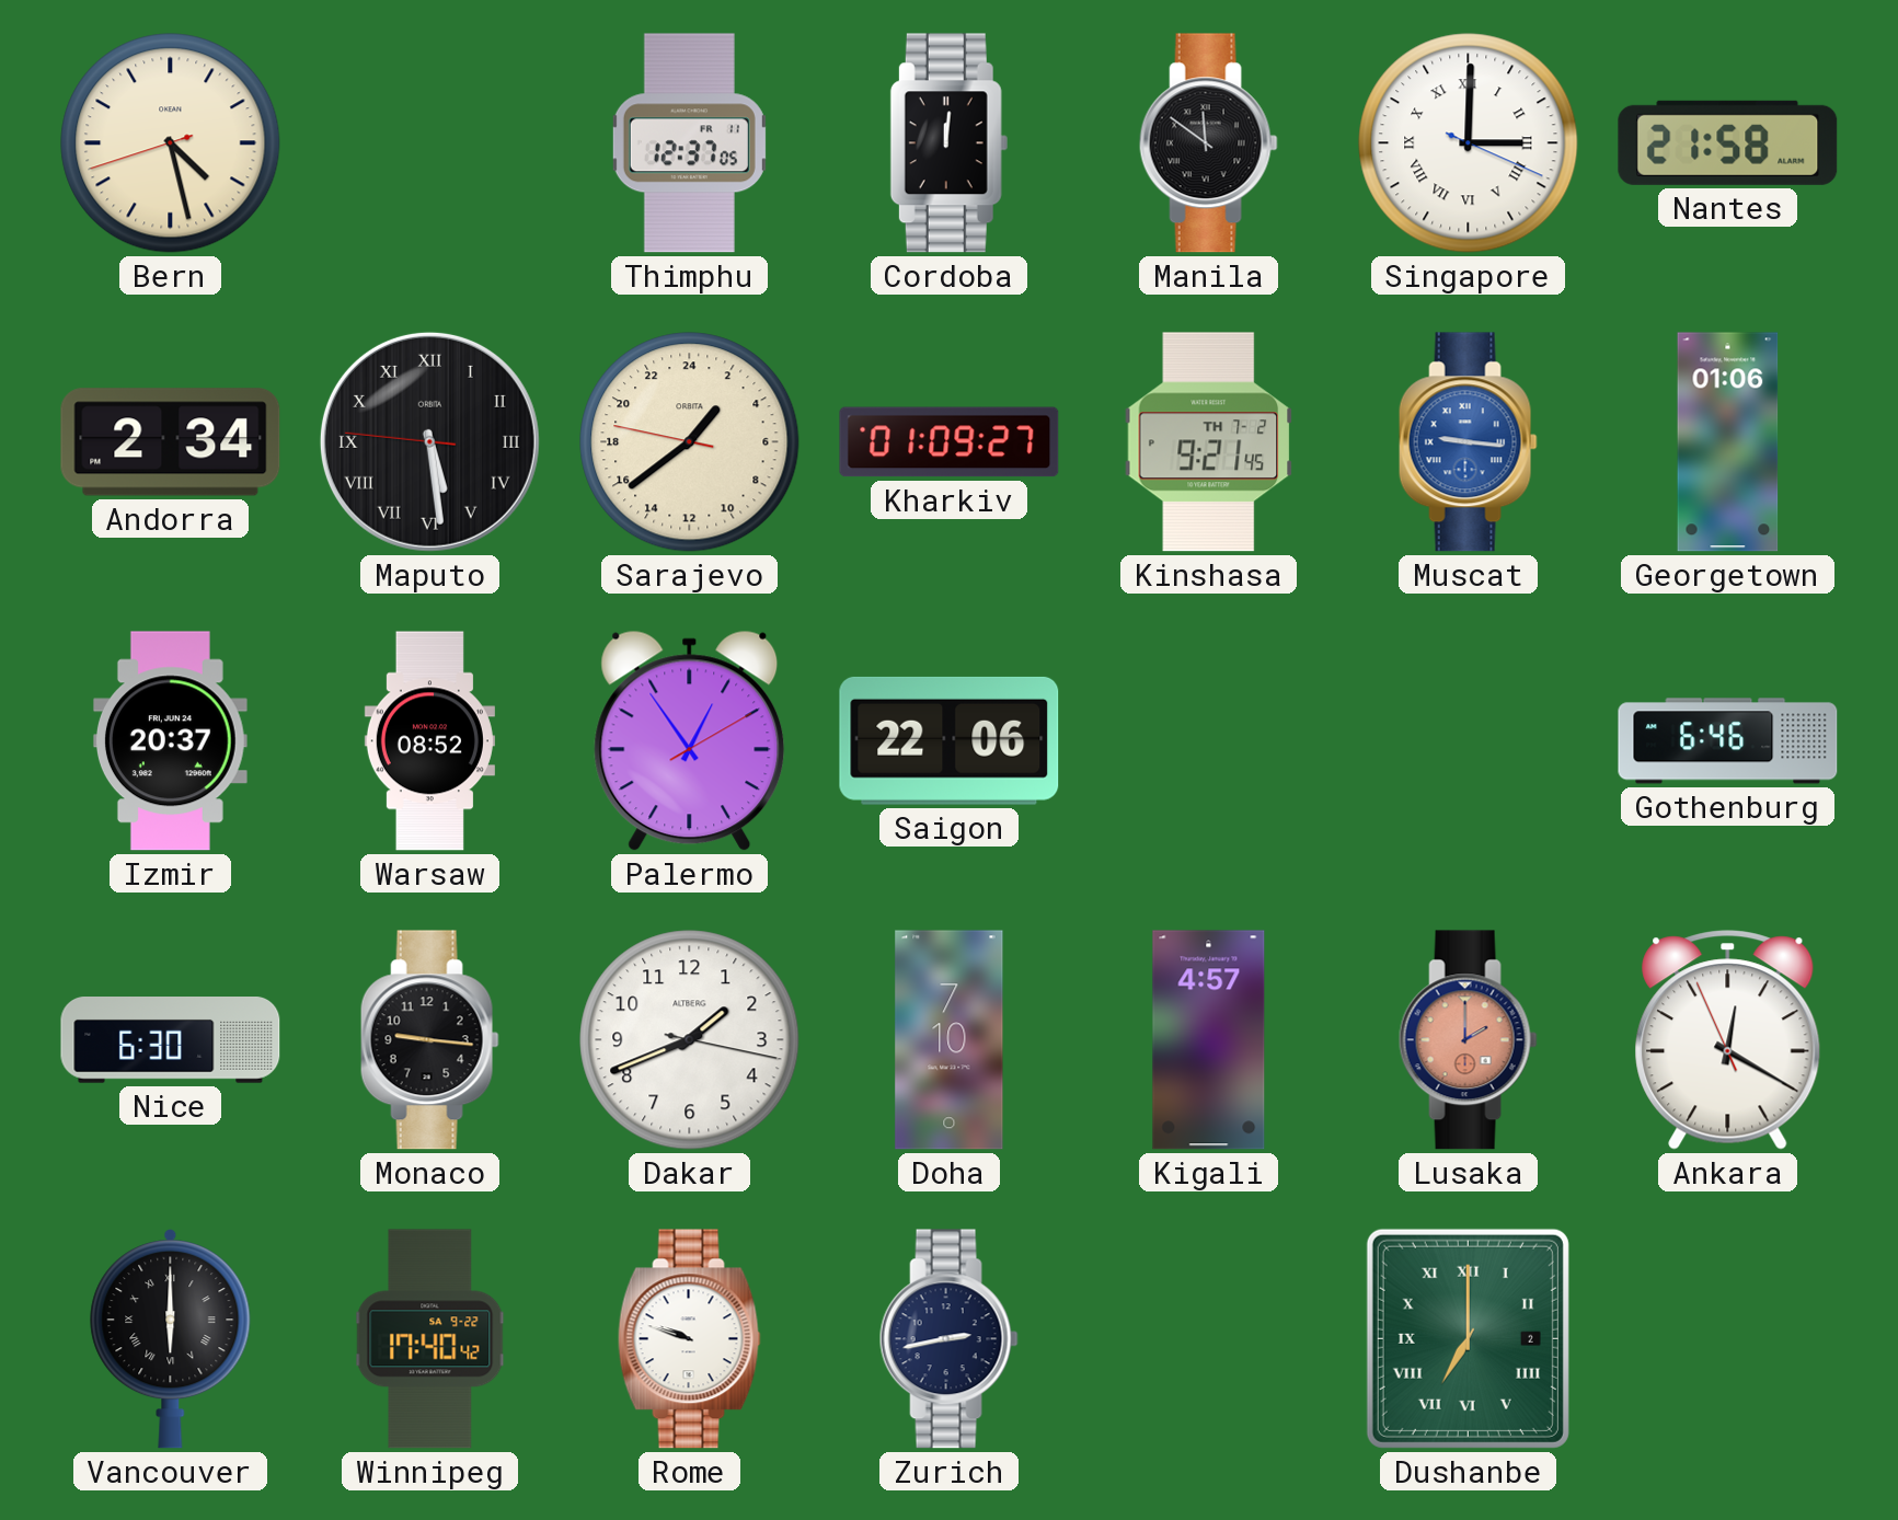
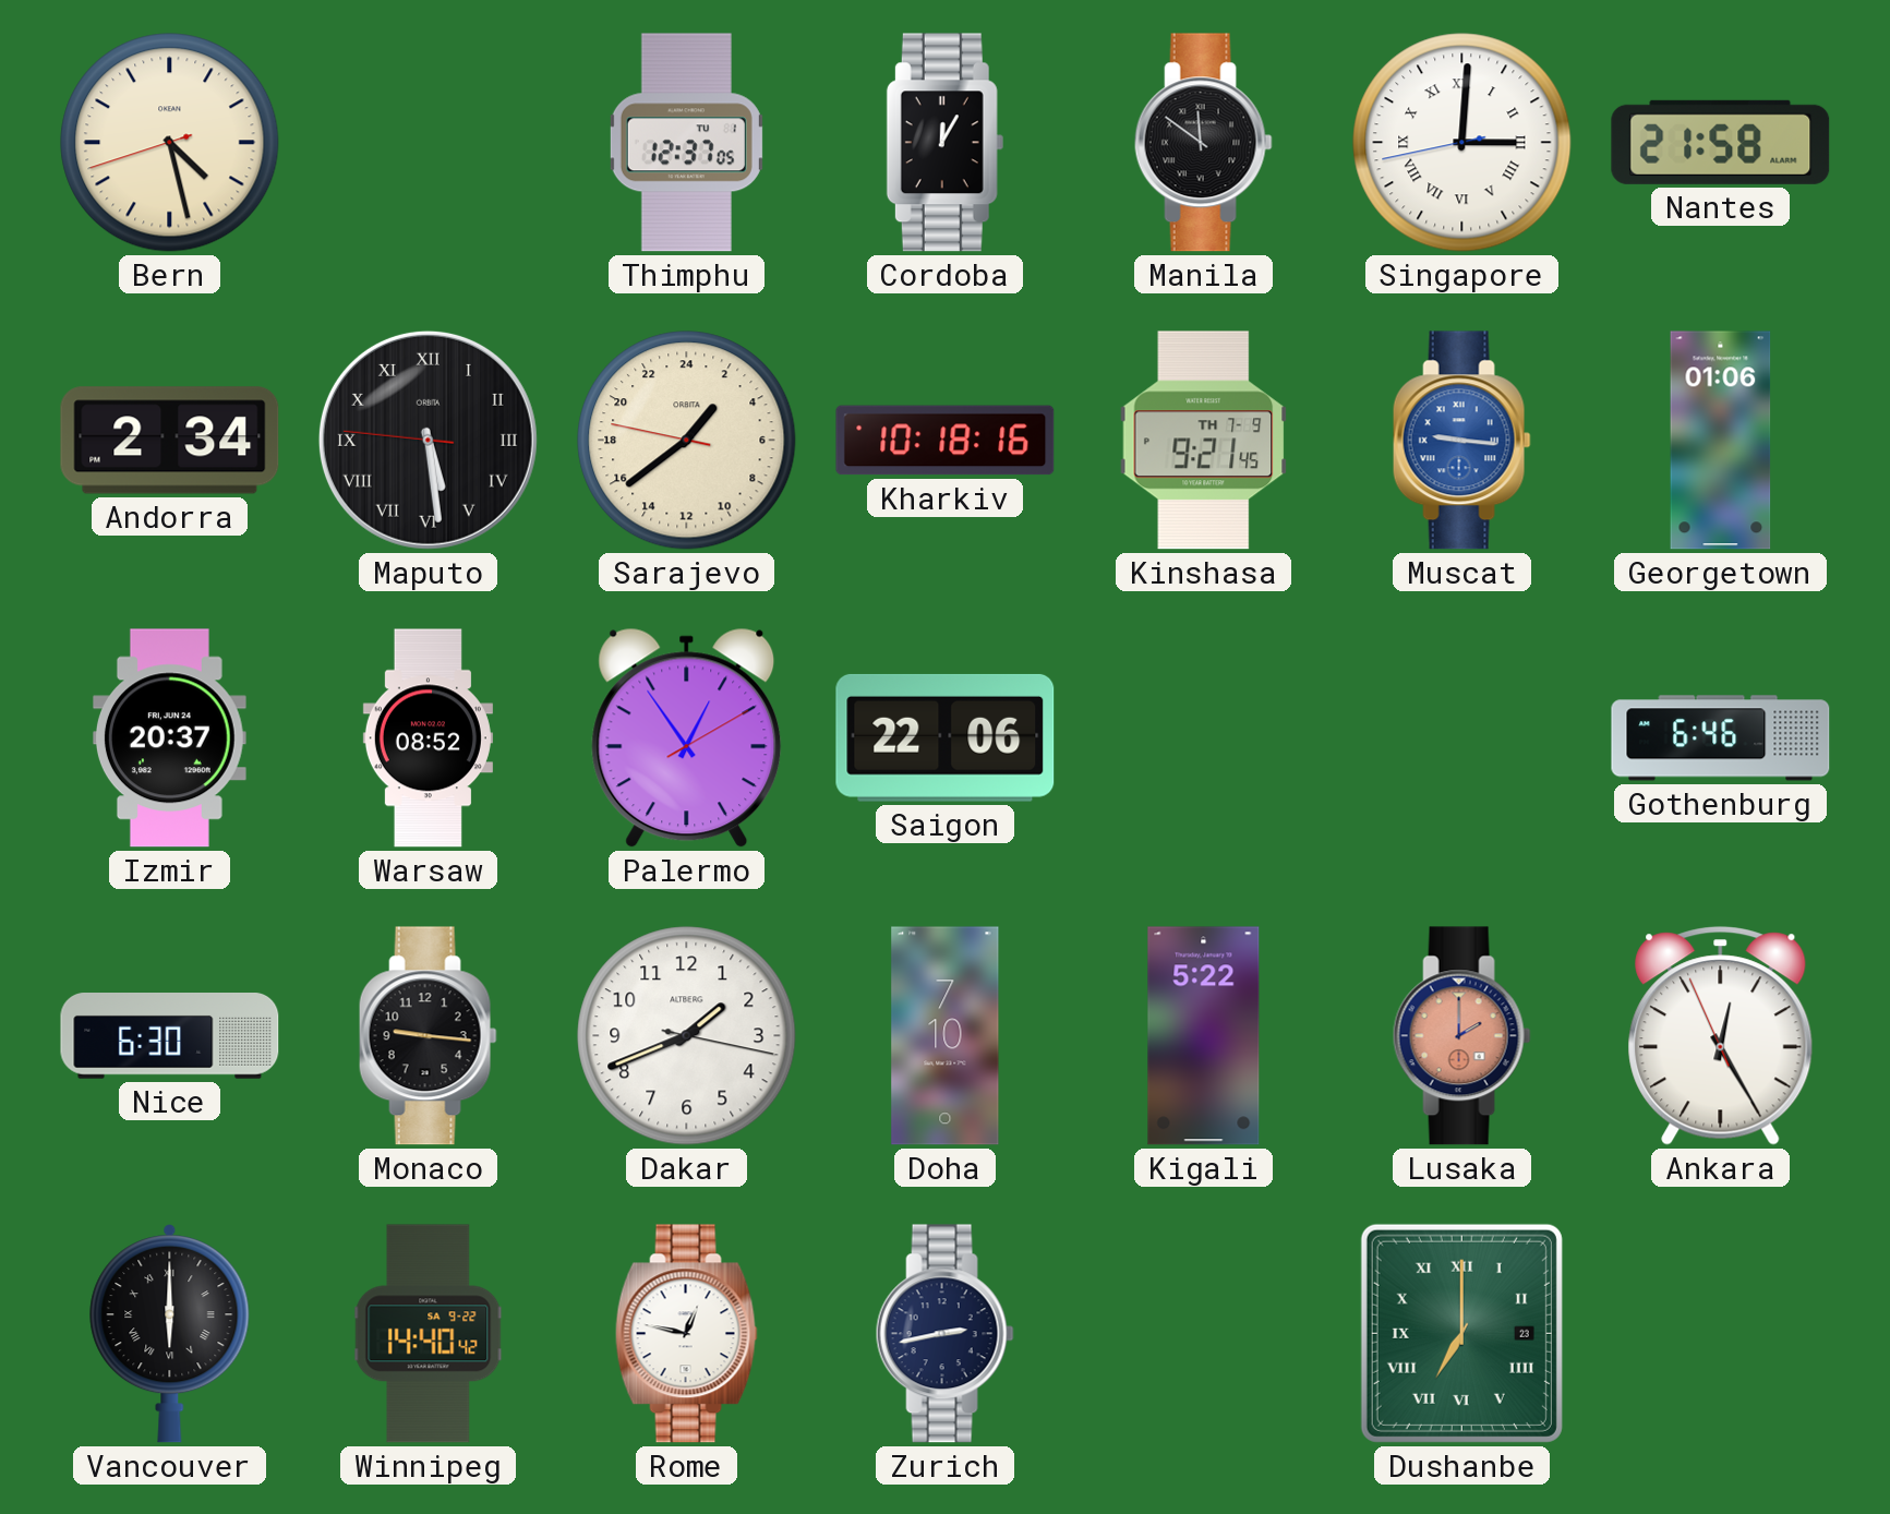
Thimphu date: FR 11 -> TU 1 (686, 143)
Cordoba: 12:01 -> 12:05 (944, 143)
Singapore: 3:00:19 -> 3:00:43 (1462, 143)
Kharkiv: 01:09 -> 10:18 (946, 441)
Kinshasa date: TH 7-2 -> TH 7-9 (1204, 441)
Kigali: 4:57 -> 5:22 (1204, 1036)
Ankara: 12:19 -> 12:24 (1721, 1036)
Winnipeg: 17:40 -> 14:40 (429, 1334)
Rome: 9:48 -> 12:47 (686, 1334)
Dushanbe date: 2 -> 23 (1461, 1333)
